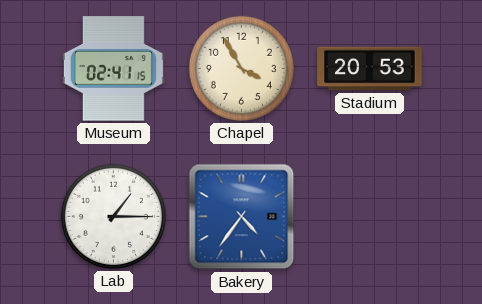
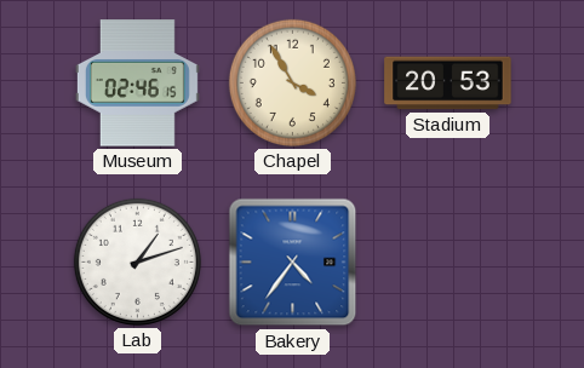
Museum: 02:41 -> 02:46 (137, 84)
Lab: 1:15 -> 1:12 (137, 261)
